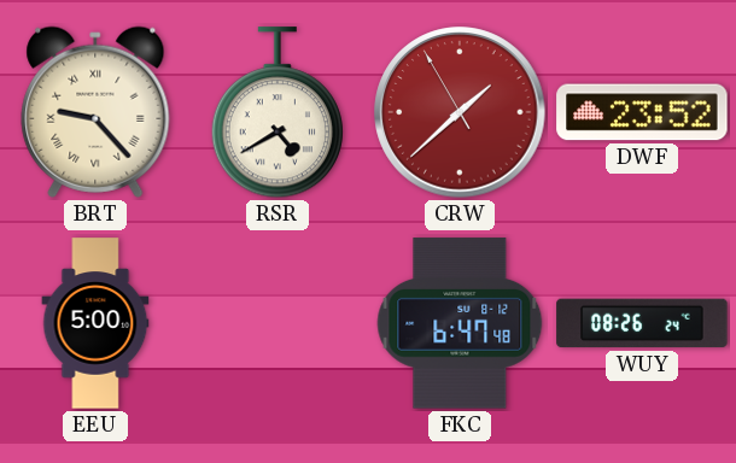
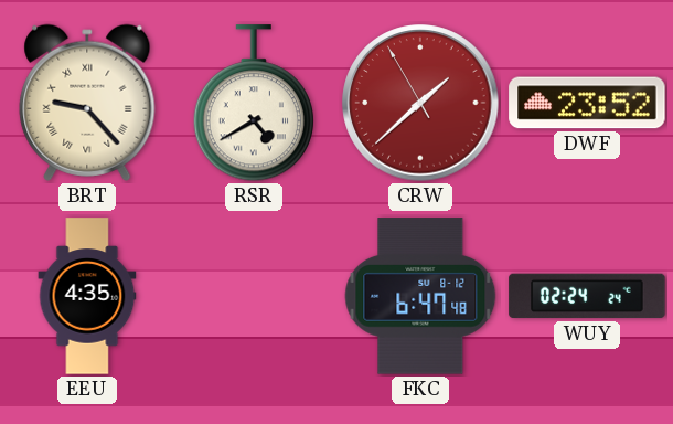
EEU: 5:00 -> 4:35 (87, 296)
WUY: 08:26 -> 02:24 (587, 296)
